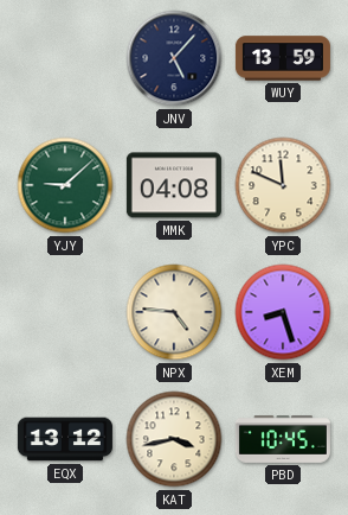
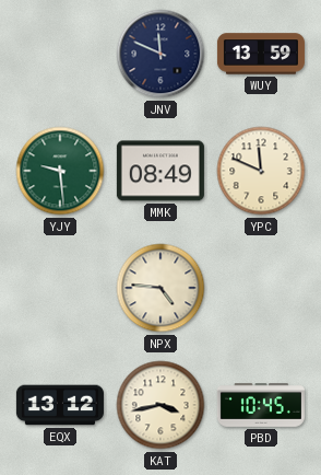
JNV: 5:07 -> 11:49 (160, 54)
YJY: 9:08 -> 9:29 (60, 171)
MMK: 04:08 -> 08:49 (160, 171)
XEM: 8:27 -> none (283, 312)
